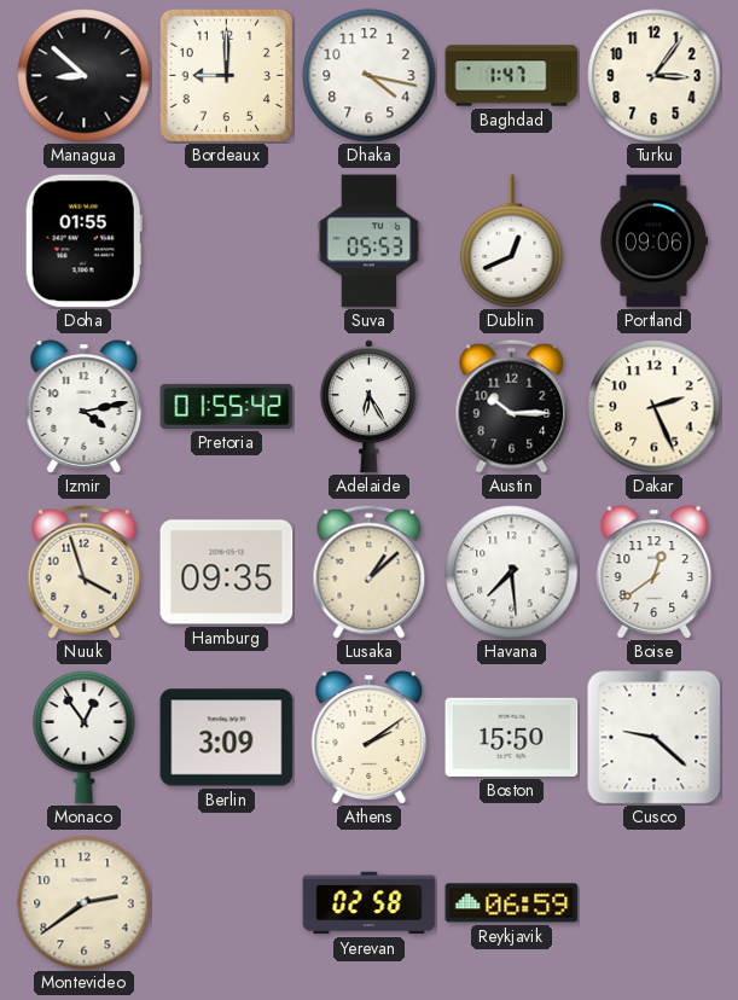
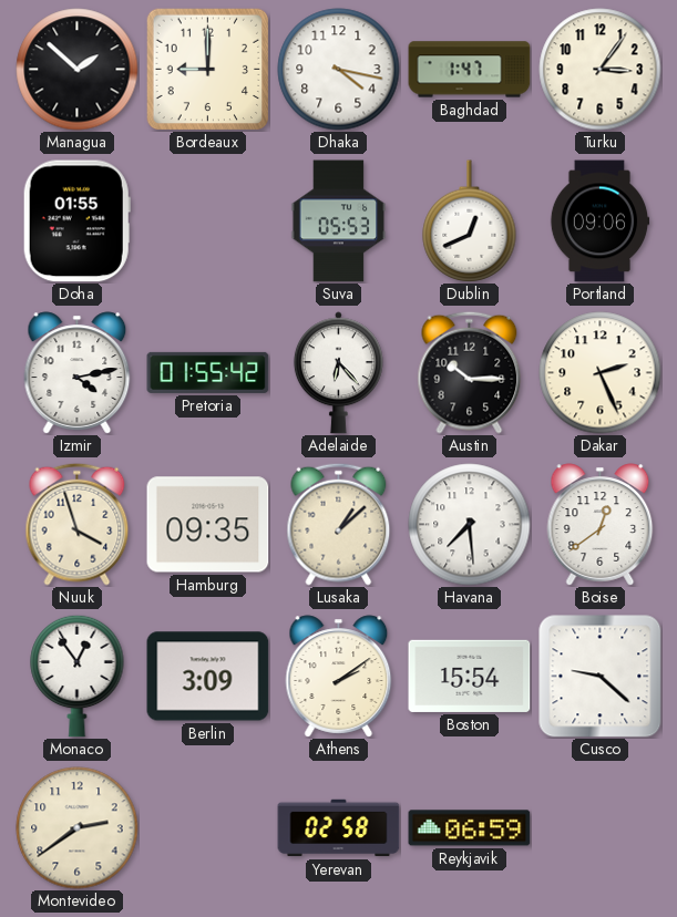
Managua: 8:52 -> 1:52 (78, 70)
Adelaide: 6:25 -> 6:23 (338, 373)
Boston: 15:50 -> 15:54 (470, 676)
